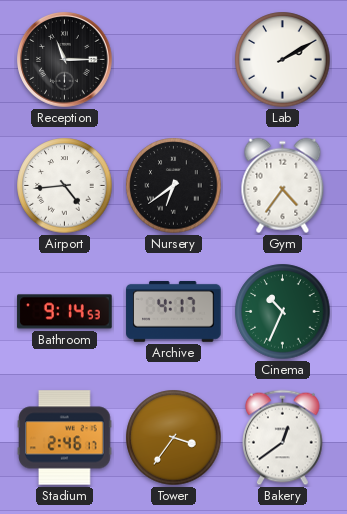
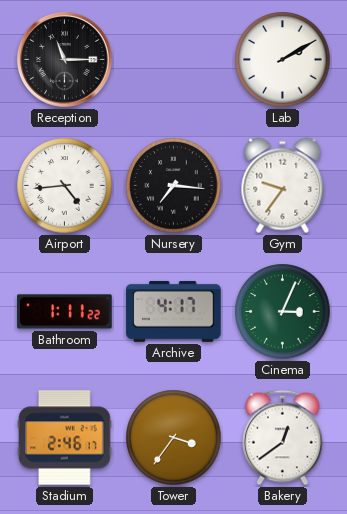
Nursery: 6:39 -> 7:16 (174, 186)
Gym: 4:36 -> 9:36 (283, 186)
Bathroom: 9:14 -> 1:11 (65, 312)
Cinema: 10:34 -> 3:04 (283, 312)
